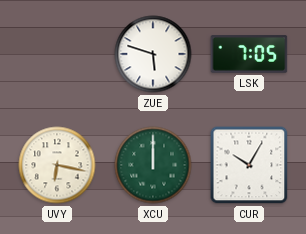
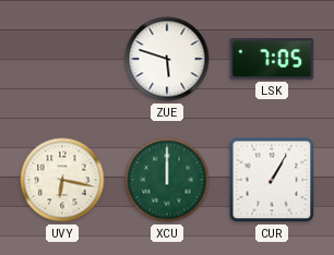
CUR: 10:05 -> 1:05 (272, 180)
